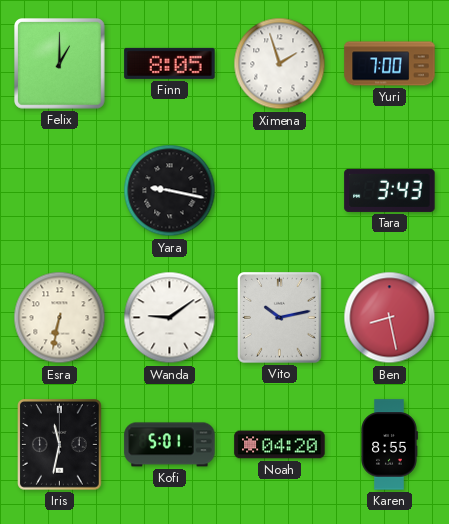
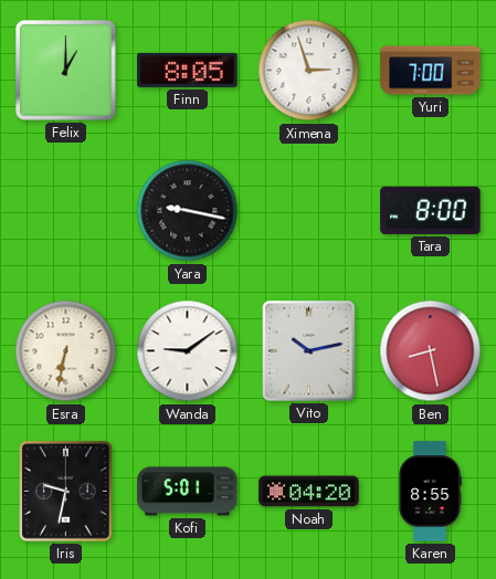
Ximena: 1:57 -> 2:57 (309, 71)
Tara: 3:43 -> 8:00 (431, 210)
Iris: 11:32 -> 9:32 (66, 492)
